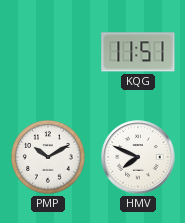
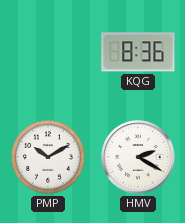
KQG: 11:51 -> 8:36 (138, 52)
HMV: 7:49 -> 2:20 (138, 157)
